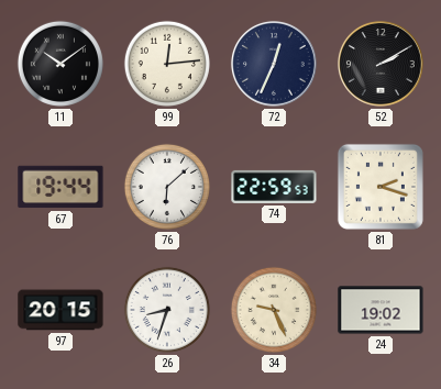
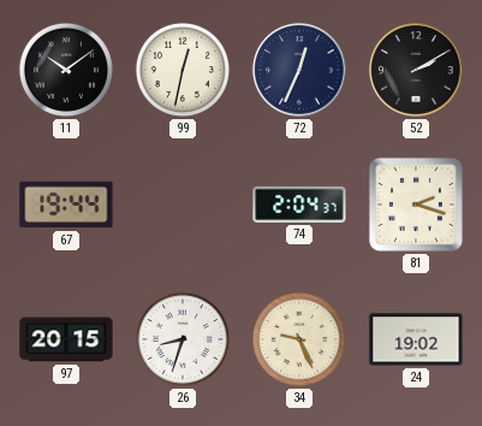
99: 12:14 -> 12:32 (183, 70)
76: 6:08 -> none (167, 187)
74: 22:59 -> 2:04 (299, 205)
